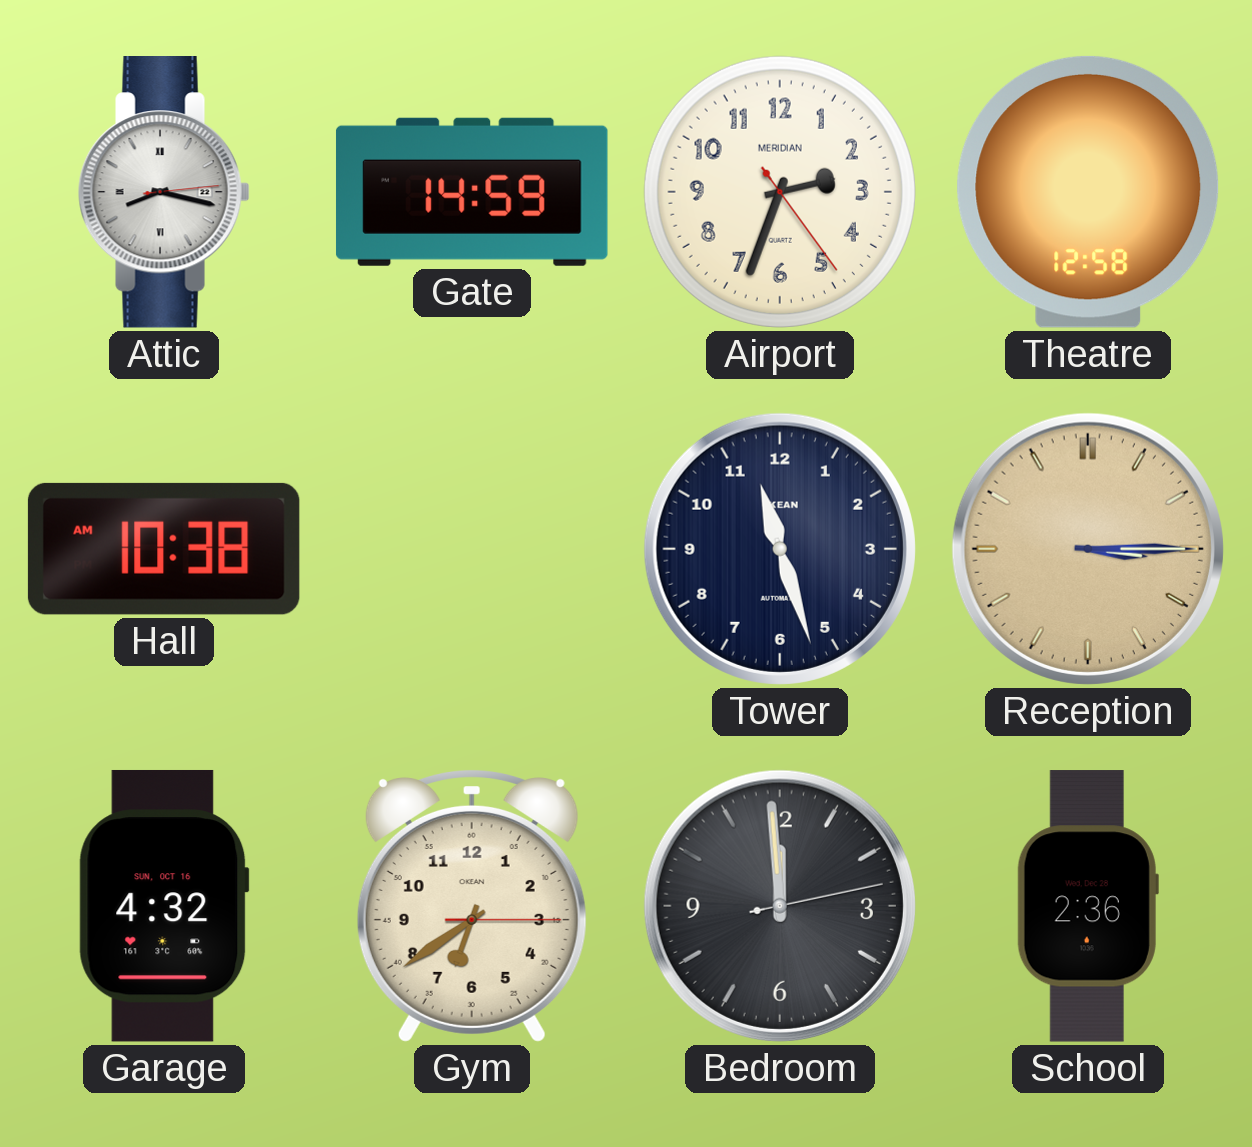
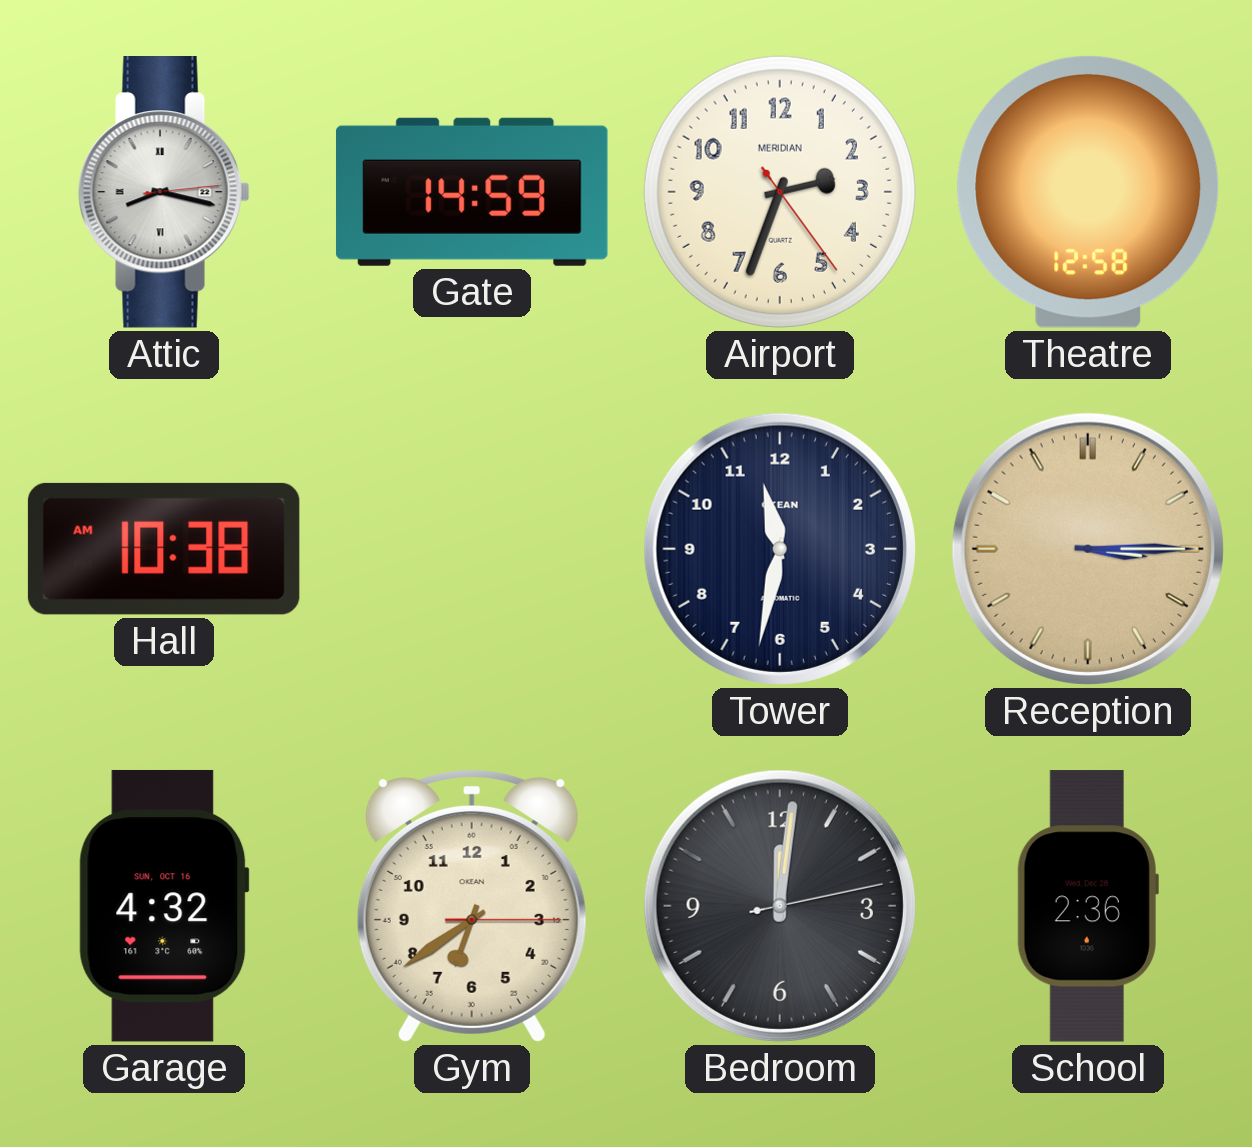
Tower: 11:27 -> 11:32 (780, 549)
Bedroom: 11:59 -> 12:01 (780, 906)
